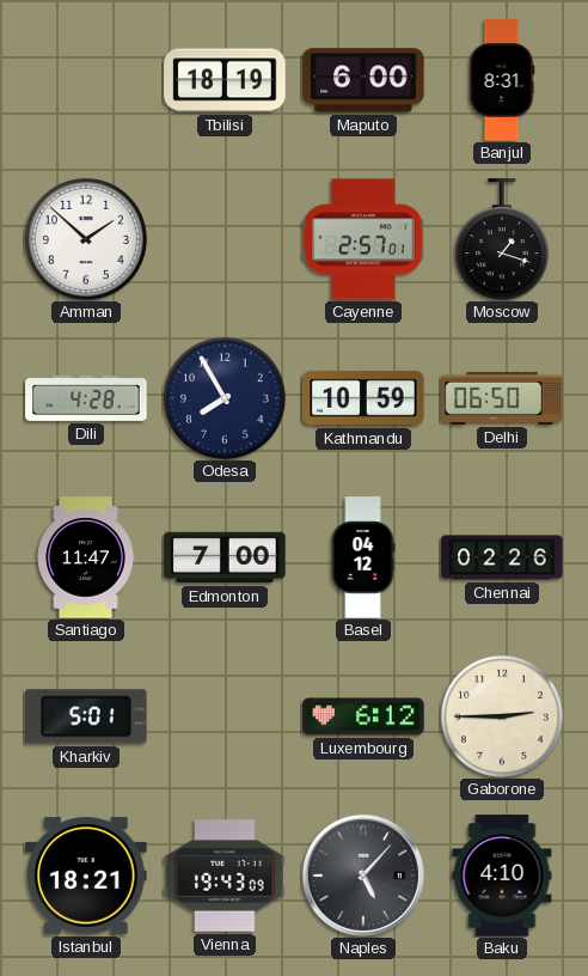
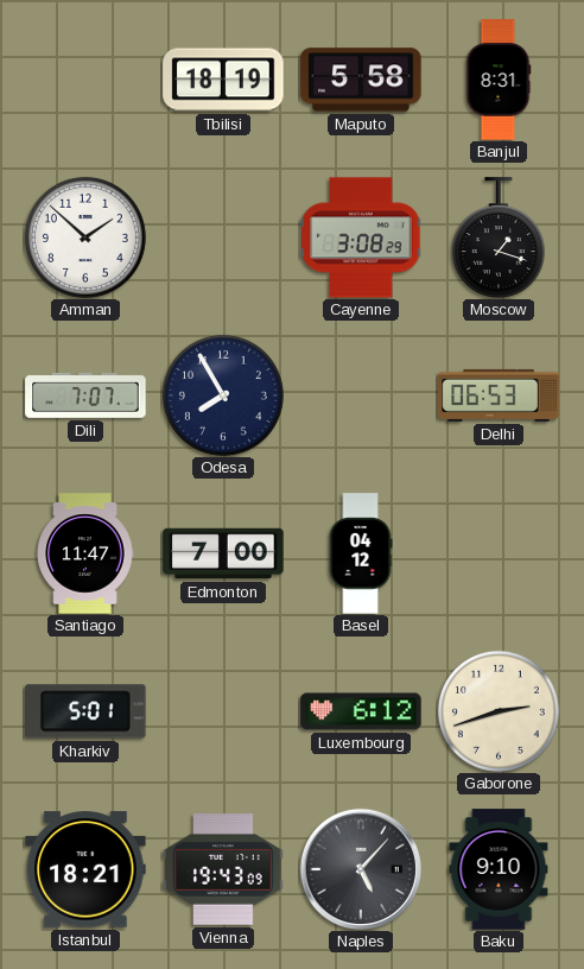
Maputo: 6:00 -> 5:58 (361, 80)
Cayenne: 2:57 -> 3:08 (361, 237)
Dili: 4:28 -> 7:07 (85, 395)
Kathmandu: 10:59 -> none (363, 398)
Delhi: 06:50 -> 06:53 (499, 395)
Chennai: 02:26 -> none (502, 557)
Gaborone: 2:45 -> 2:42 (499, 711)
Baku: 4:10 -> 9:10 (499, 869)
